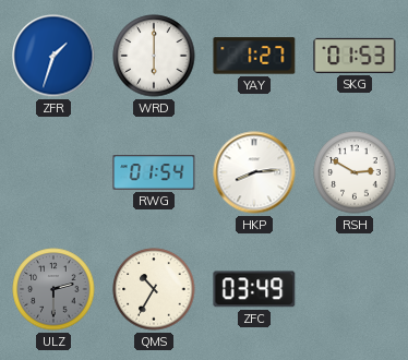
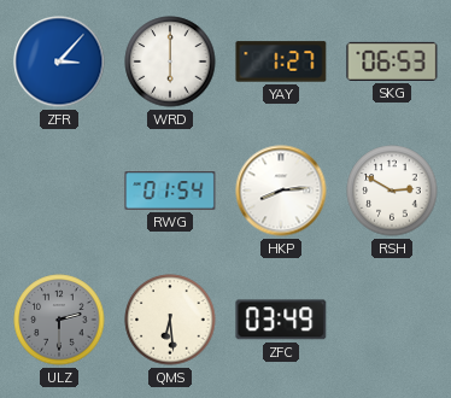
ZFR: 1:33 -> 3:07 (59, 62)
SKG: 01:53 -> 06:53 (392, 62)
QMS: 10:35 -> 6:29 (170, 320)
